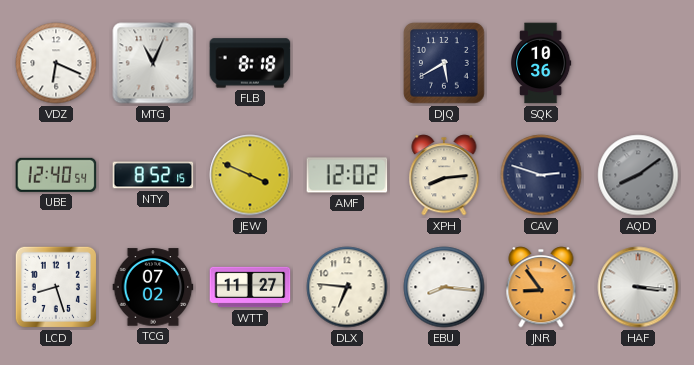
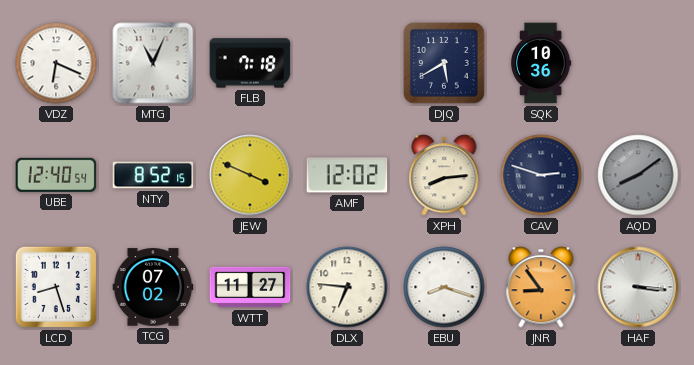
FLB: 8:18 -> 7:18 (250, 63)
EBU: 8:16 -> 8:18 (444, 287)
